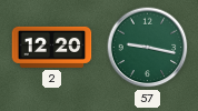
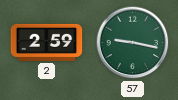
2: 12:20 -> 2:59 (47, 42)
